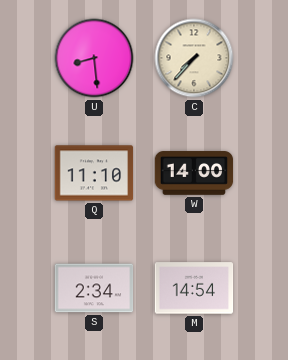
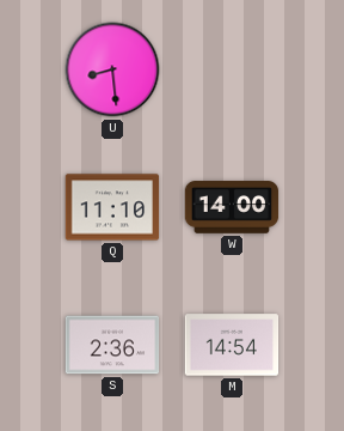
C: 7:37 -> none (194, 58)
S: 2:34 -> 2:36 (112, 345)
